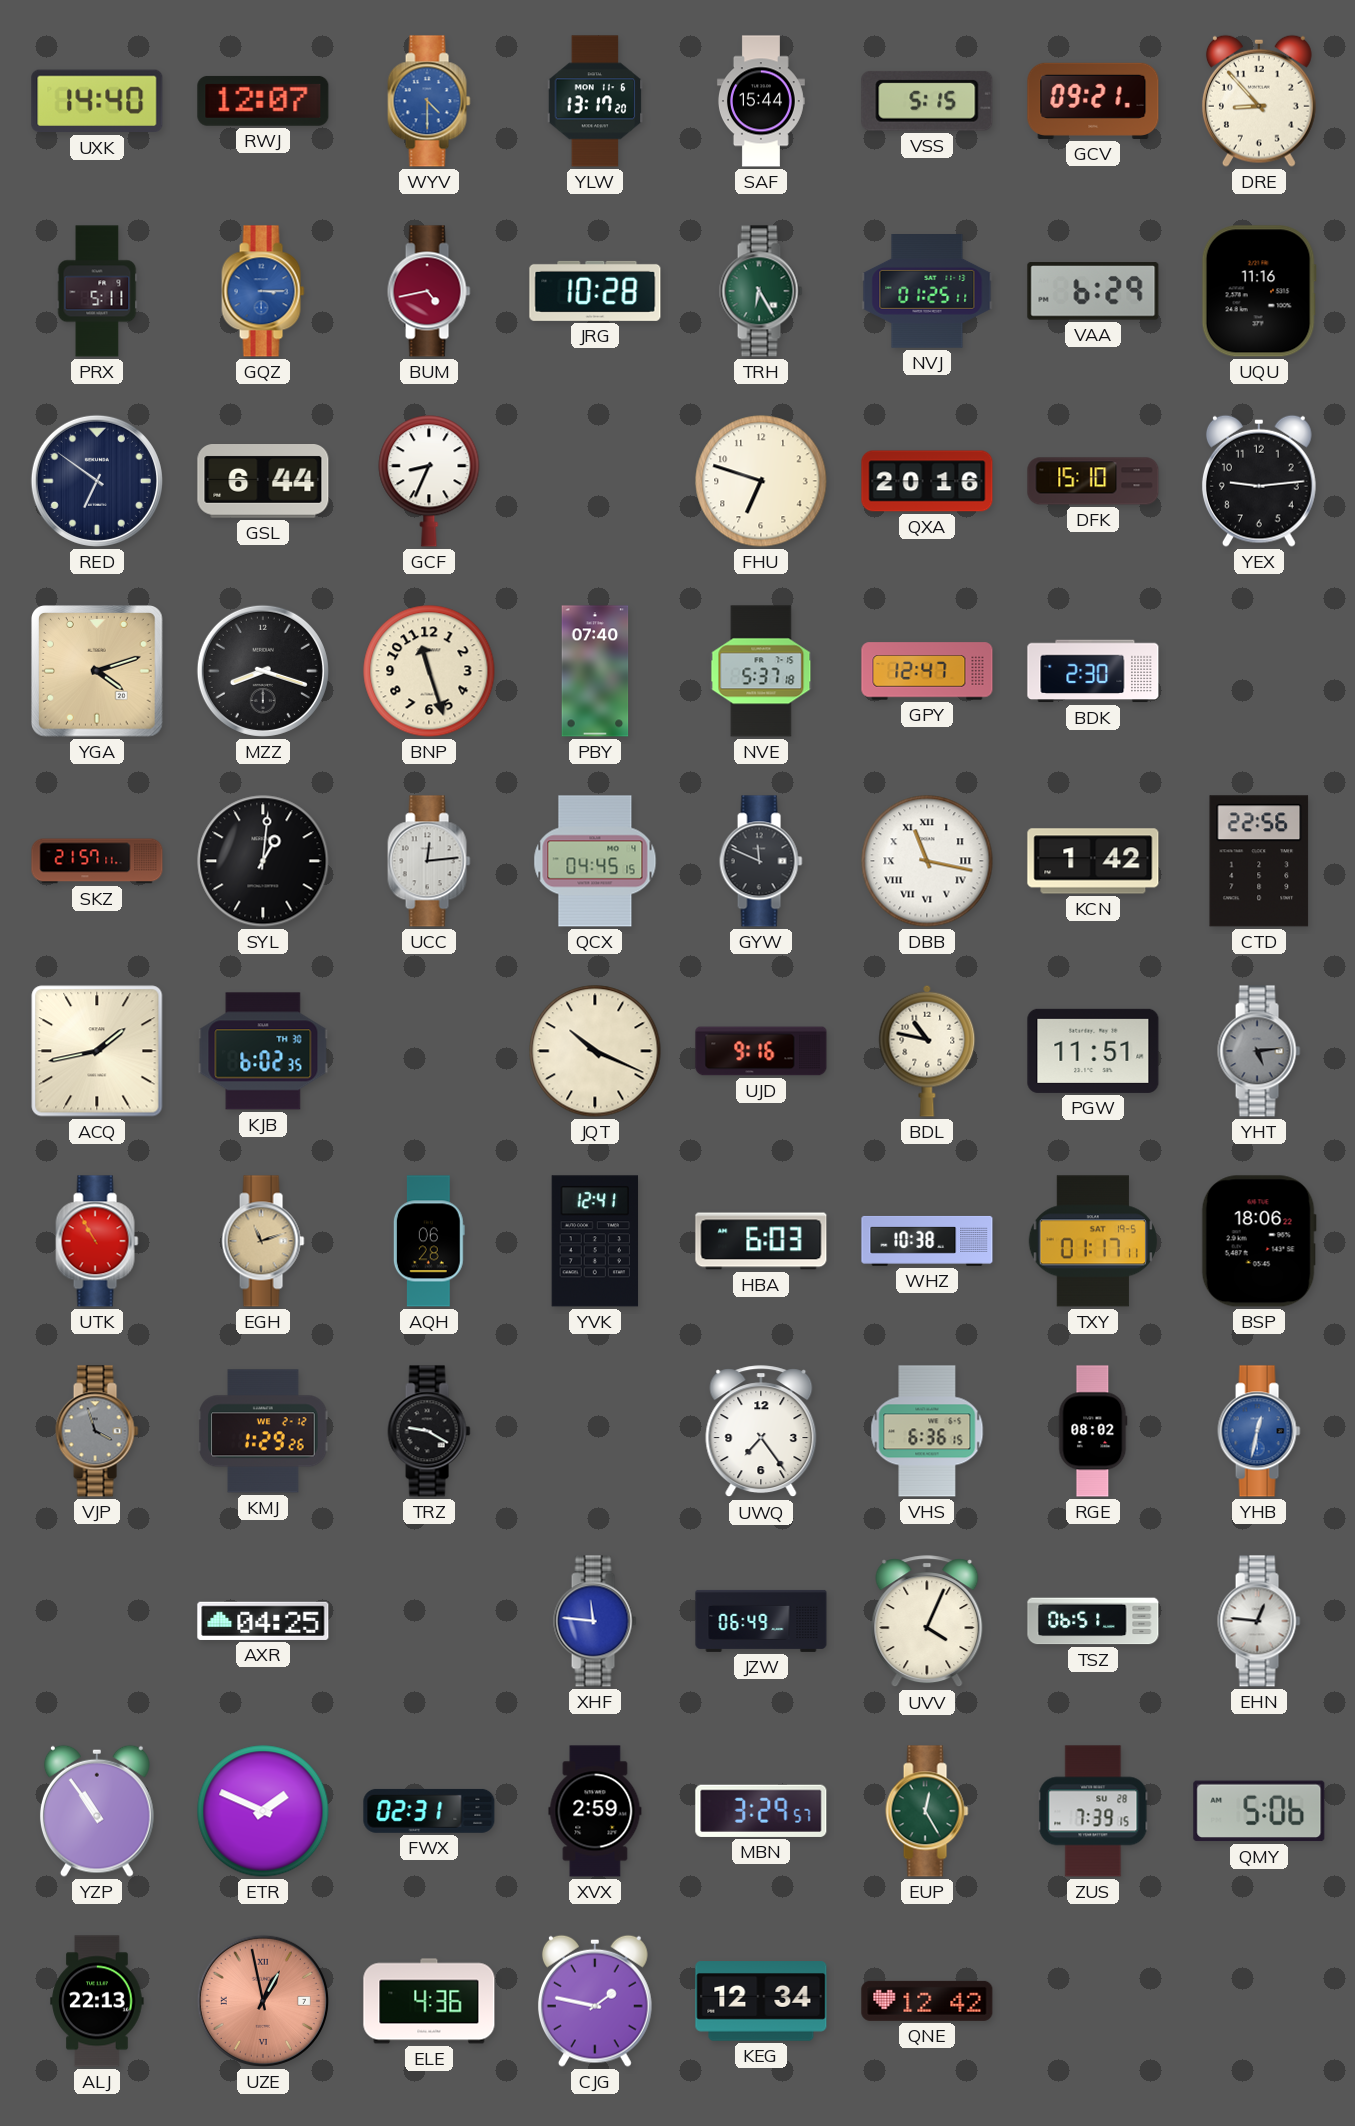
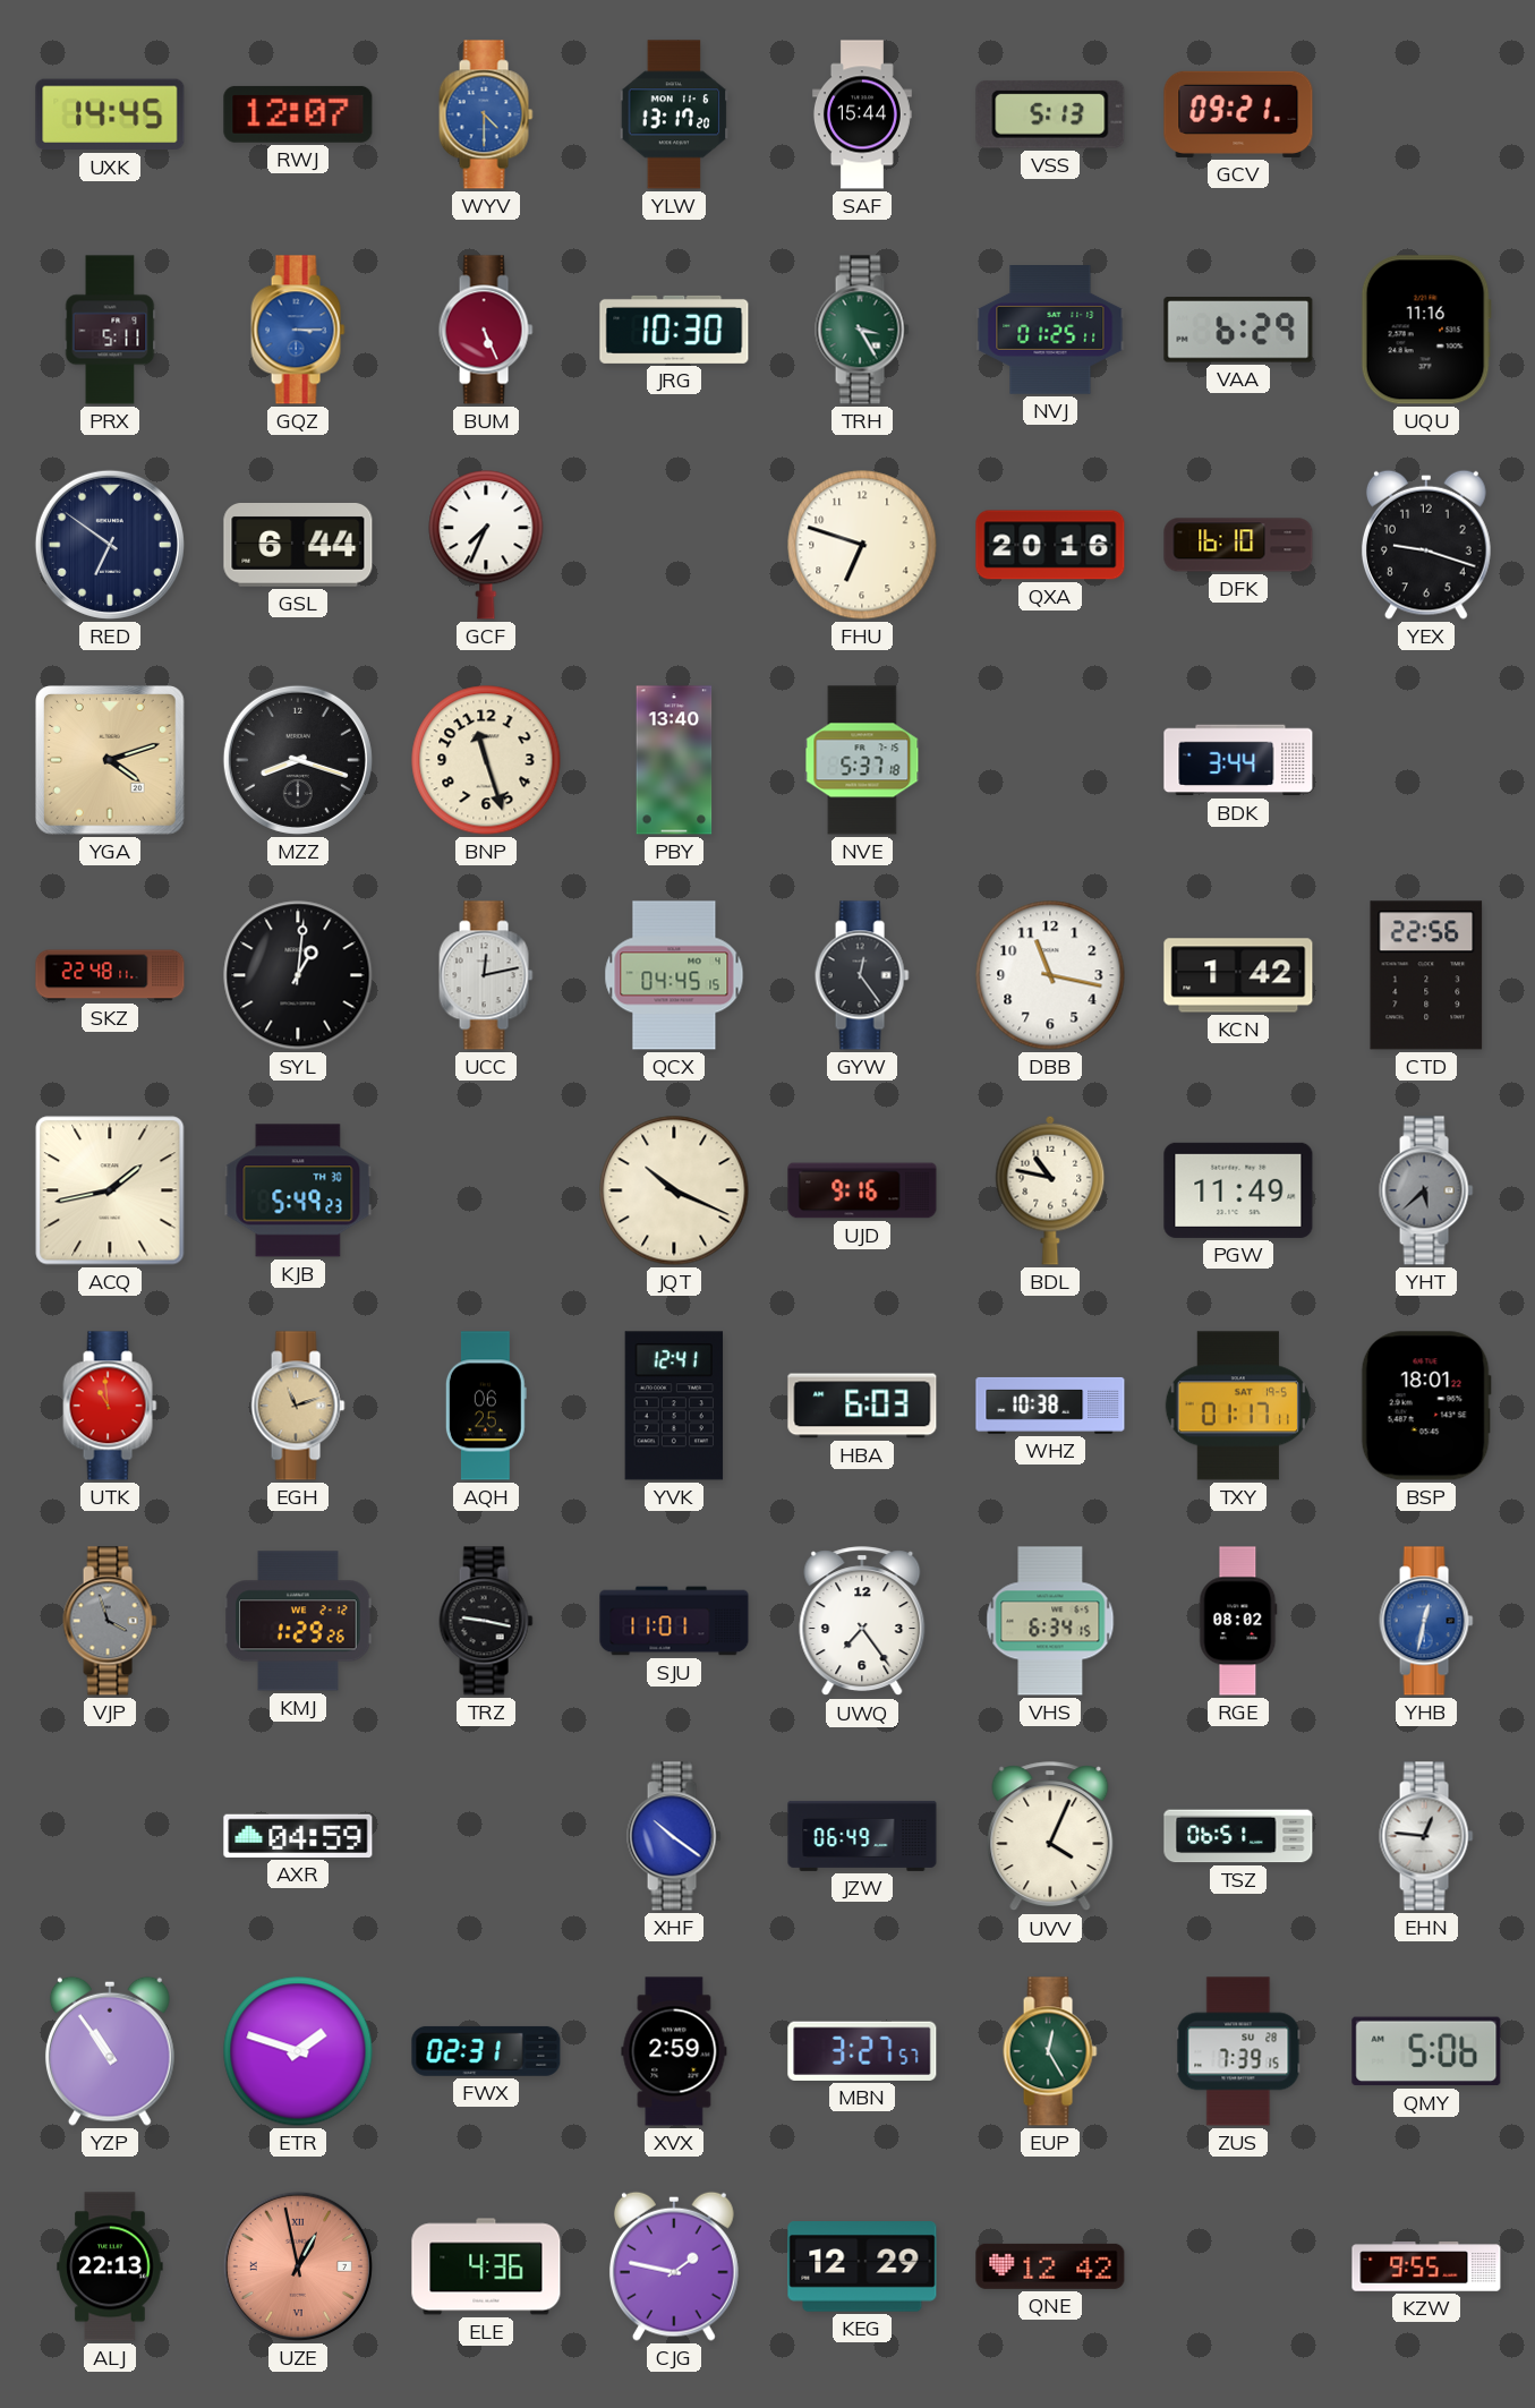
UXK: 14:40 -> 14:45 (110, 114)
VSS: 5:15 -> 5:13 (1050, 114)
DRE: 8:53 -> none (1259, 101)
BUM: 4:43 -> 5:26 (486, 330)
JRG: 10:28 -> 10:30 (674, 330)
TRH: 6:25 -> 3:25 (862, 330)
GCF: 8:34 -> 7:34 (486, 545)
DFK: 15:10 -> 16:10 (1238, 545)
YEX: 9:14 -> 9:18 (1426, 545)
PBY: 07:40 -> 13:40 (674, 760)
GPY: 12:47 -> none (927, 671)
BDK: 2:30 -> 3:44 (1238, 760)
SKZ: 21:57 -> 22:48 (110, 975)
UCC: 12:14 -> 12:13 (486, 975)
GYW: 11:49 -> 12:24 (862, 975)
DBB numerals: Roman -> Arabic (1050, 975)
KJB: 6:02 -> 5:49 (298, 1190)
PGW: 11:51 -> 11:49 (1238, 1190)
YHT: 5:14 -> 5:38 (1426, 1190)
UTK: 10:55 -> 10:59 (110, 1406)
AQH: 06:28 -> 06:25 (486, 1406)
BSP: 18:06 -> 18:01 (1426, 1406)
TRZ: 9:20 -> 9:17 (486, 1621)
SJU: none -> 11:01 (674, 1621)
VHS: 6:36 -> 6:34 (1050, 1621)
AXR: 04:25 -> 04:59 (298, 1836)
XHF: 11:46 -> 10:21 (674, 1836)
ETR: 1:49 -> 1:48 (298, 2051)
MBN: 3:29 -> 3:27 (862, 2051)
KEG: 12:34 -> 12:29 (862, 2266)
KZW: none -> 9:55 (1426, 2266)
